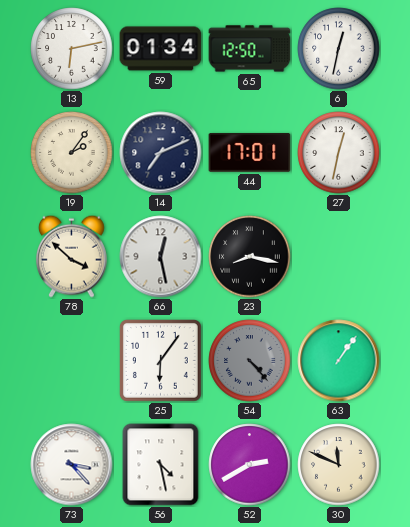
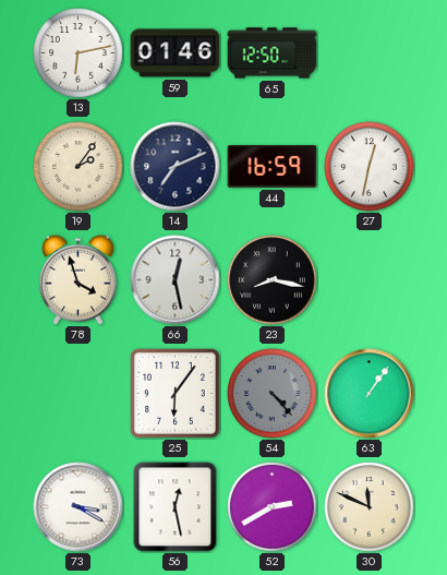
59: 01:34 -> 01:46 (176, 53)
6: 12:32 -> none (339, 49)
44: 17:01 -> 16:59 (273, 167)
78: 3:52 -> 3:57 (77, 279)
73: 3:23 -> 3:20 (78, 507)
56: 4:28 -> 12:28 (176, 507)
